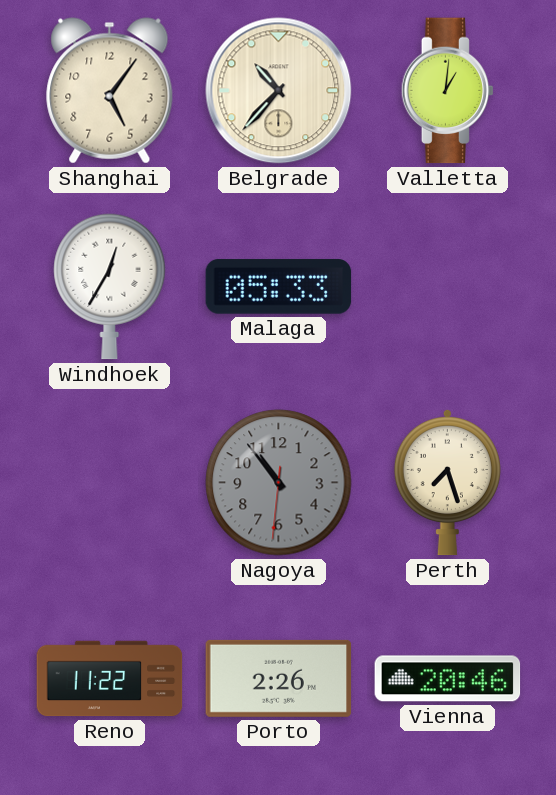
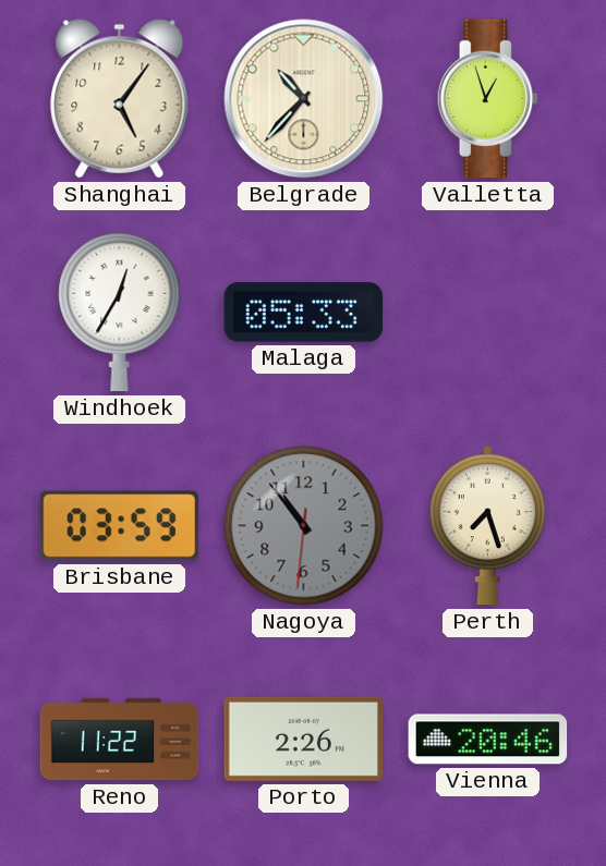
Valletta: 1:01 -> 12:57 (488, 99)
Brisbane: none -> 03:59 (120, 526)
